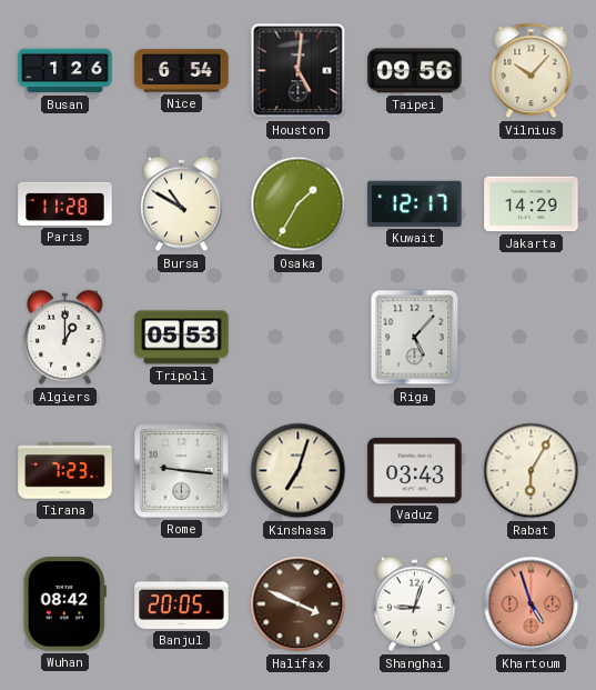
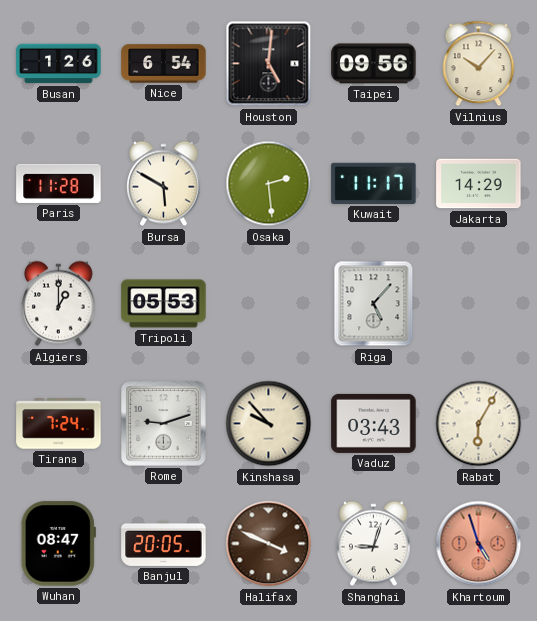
Bursa: 10:50 -> 5:50 (164, 184)
Osaka: 1:35 -> 2:29 (269, 184)
Kuwait: 12:17 -> 11:17 (374, 183)
Tirana: 7:23 -> 7:24 (59, 424)
Rome: 9:16 -> 9:12 (164, 424)
Kinshasa: 7:03 -> 9:53 (269, 424)
Wuhan: 08:42 -> 08:47 (58, 544)
